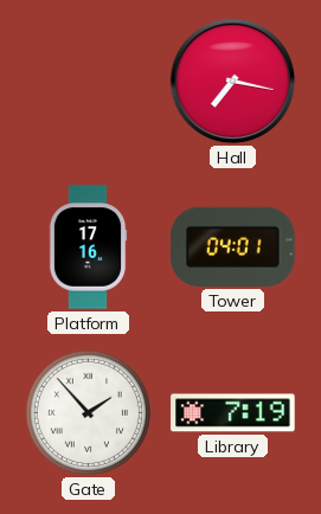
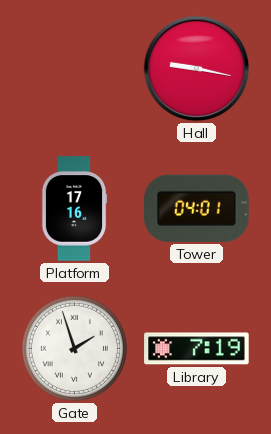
Hall: 7:17 -> 9:17 (197, 69)
Gate: 1:53 -> 1:57 (74, 348)
